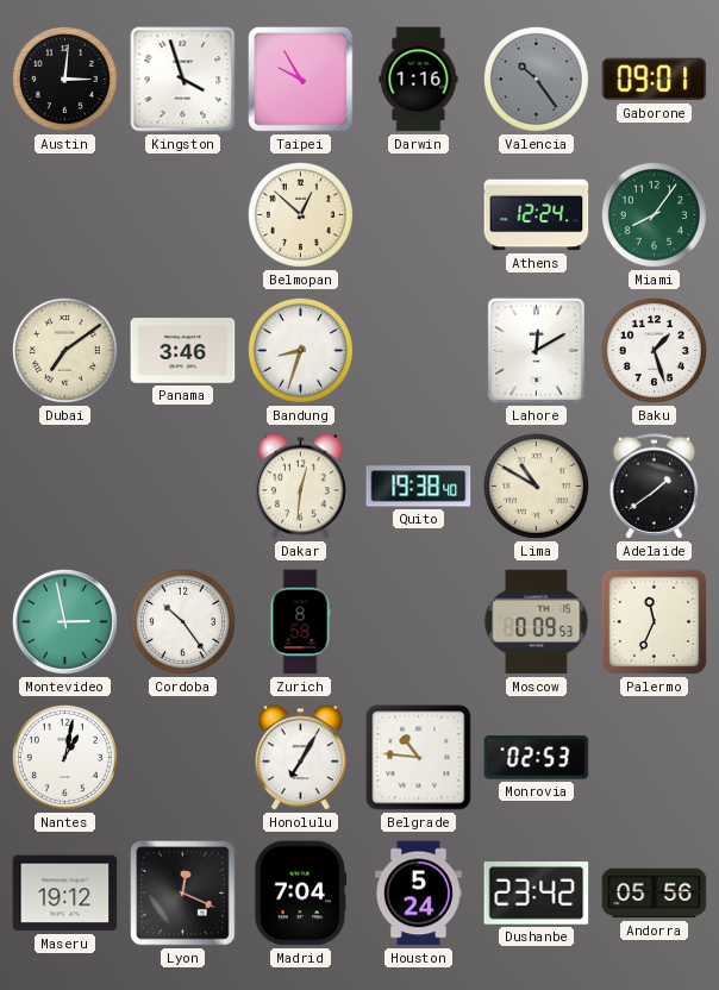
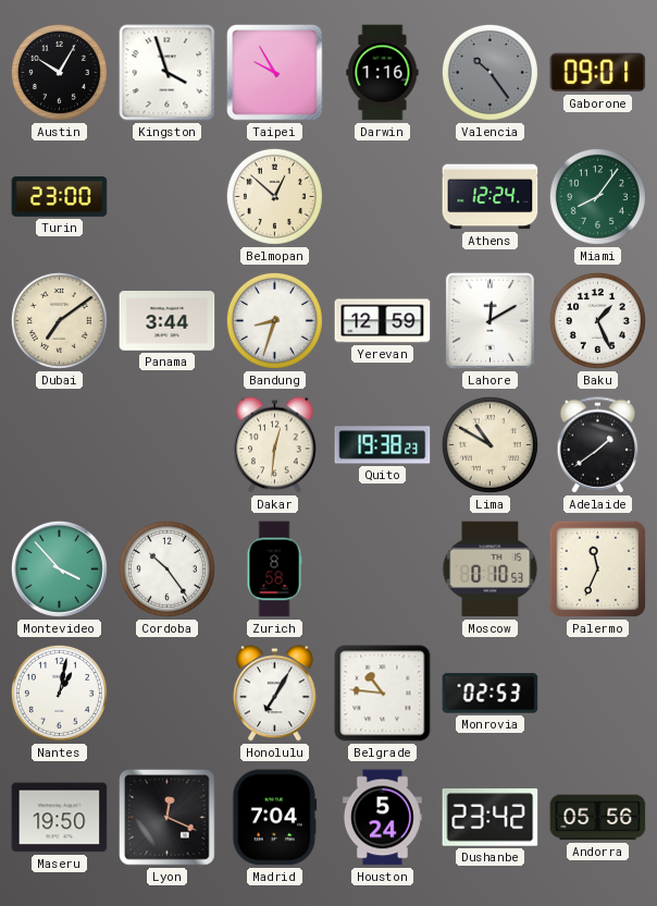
Austin: 3:01 -> 10:05 (59, 72)
Turin: none -> 23:00 (60, 196)
Panama: 3:46 -> 3:44 (168, 321)
Yerevan: none -> 12:59 (383, 321)
Baku: 1:27 -> 1:26 (597, 320)
Quito: 19:38:40 -> 19:38:23 (383, 445)
Montevideo: 2:58 -> 3:53 (59, 568)
Moscow: 0:09 -> 0:10 (491, 570)
Maseru: 19:12 -> 19:50 (60, 818)
